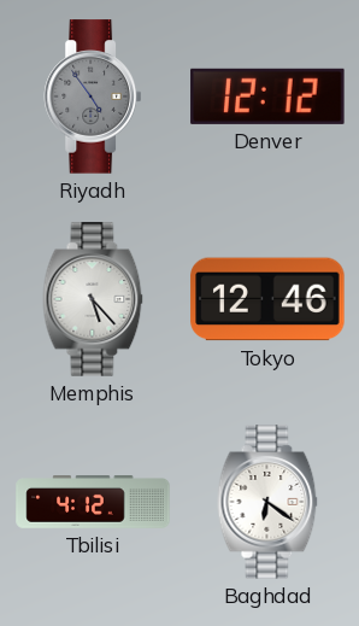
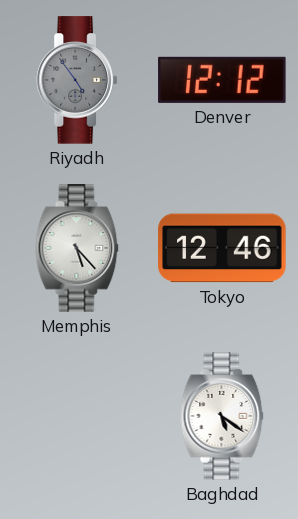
Tbilisi: 4:12 -> none (93, 503)
Baghdad: 6:21 -> 5:21 (222, 416)
